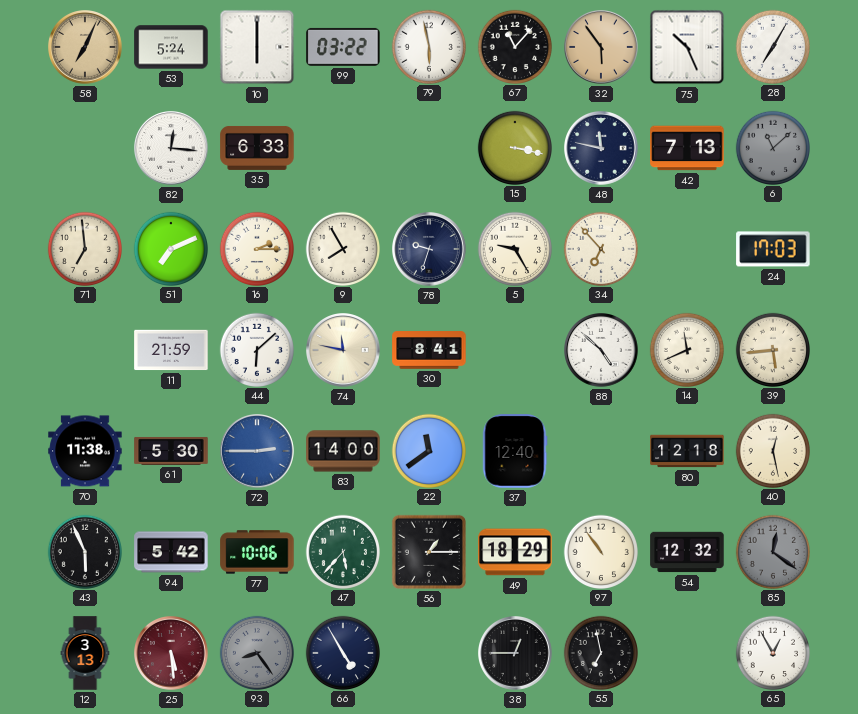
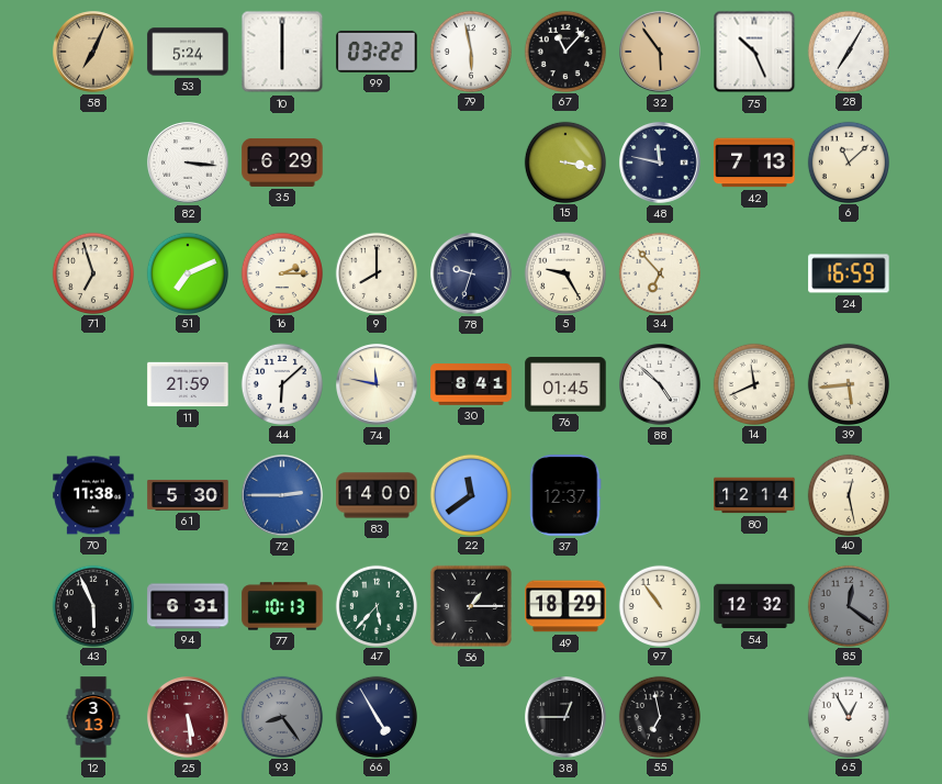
82: 12:16 -> 3:16 (189, 164)
35: 6:33 -> 6:29 (282, 163)
6 dial: grey -> cream (848, 161)
71: 6:59 -> 6:57 (92, 272)
9: 7:55 -> 8:00 (375, 272)
24: 17:03 -> 16:59 (849, 273)
76: none -> 01:45 (565, 384)
37: 12:40 -> 12:37 (565, 495)
80: 12:18 -> 12:14 (754, 495)
94: 5:42 -> 6:31 (188, 606)
77: 10:06 -> 10:13 (282, 606)
